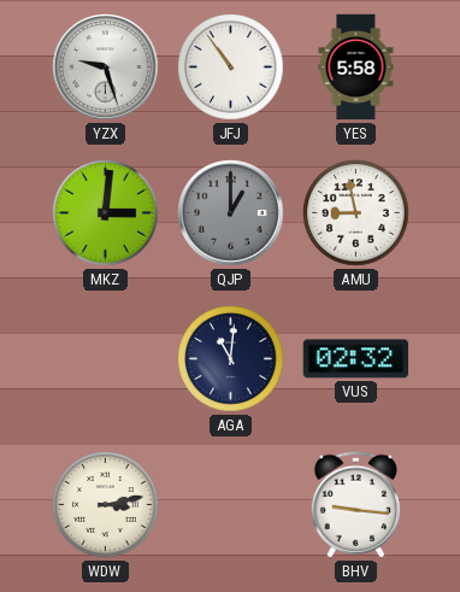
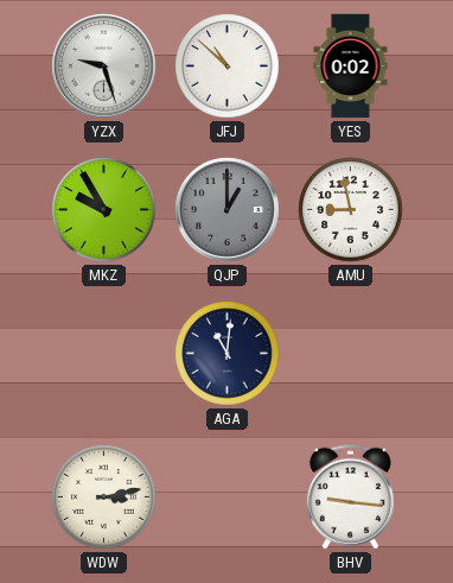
JFJ: 10:54 -> 10:52 (228, 66)
YES: 5:58 -> 0:02 (351, 66)
MKZ: 3:01 -> 9:55 (104, 210)
VUS: 02:32 -> none (356, 359)
